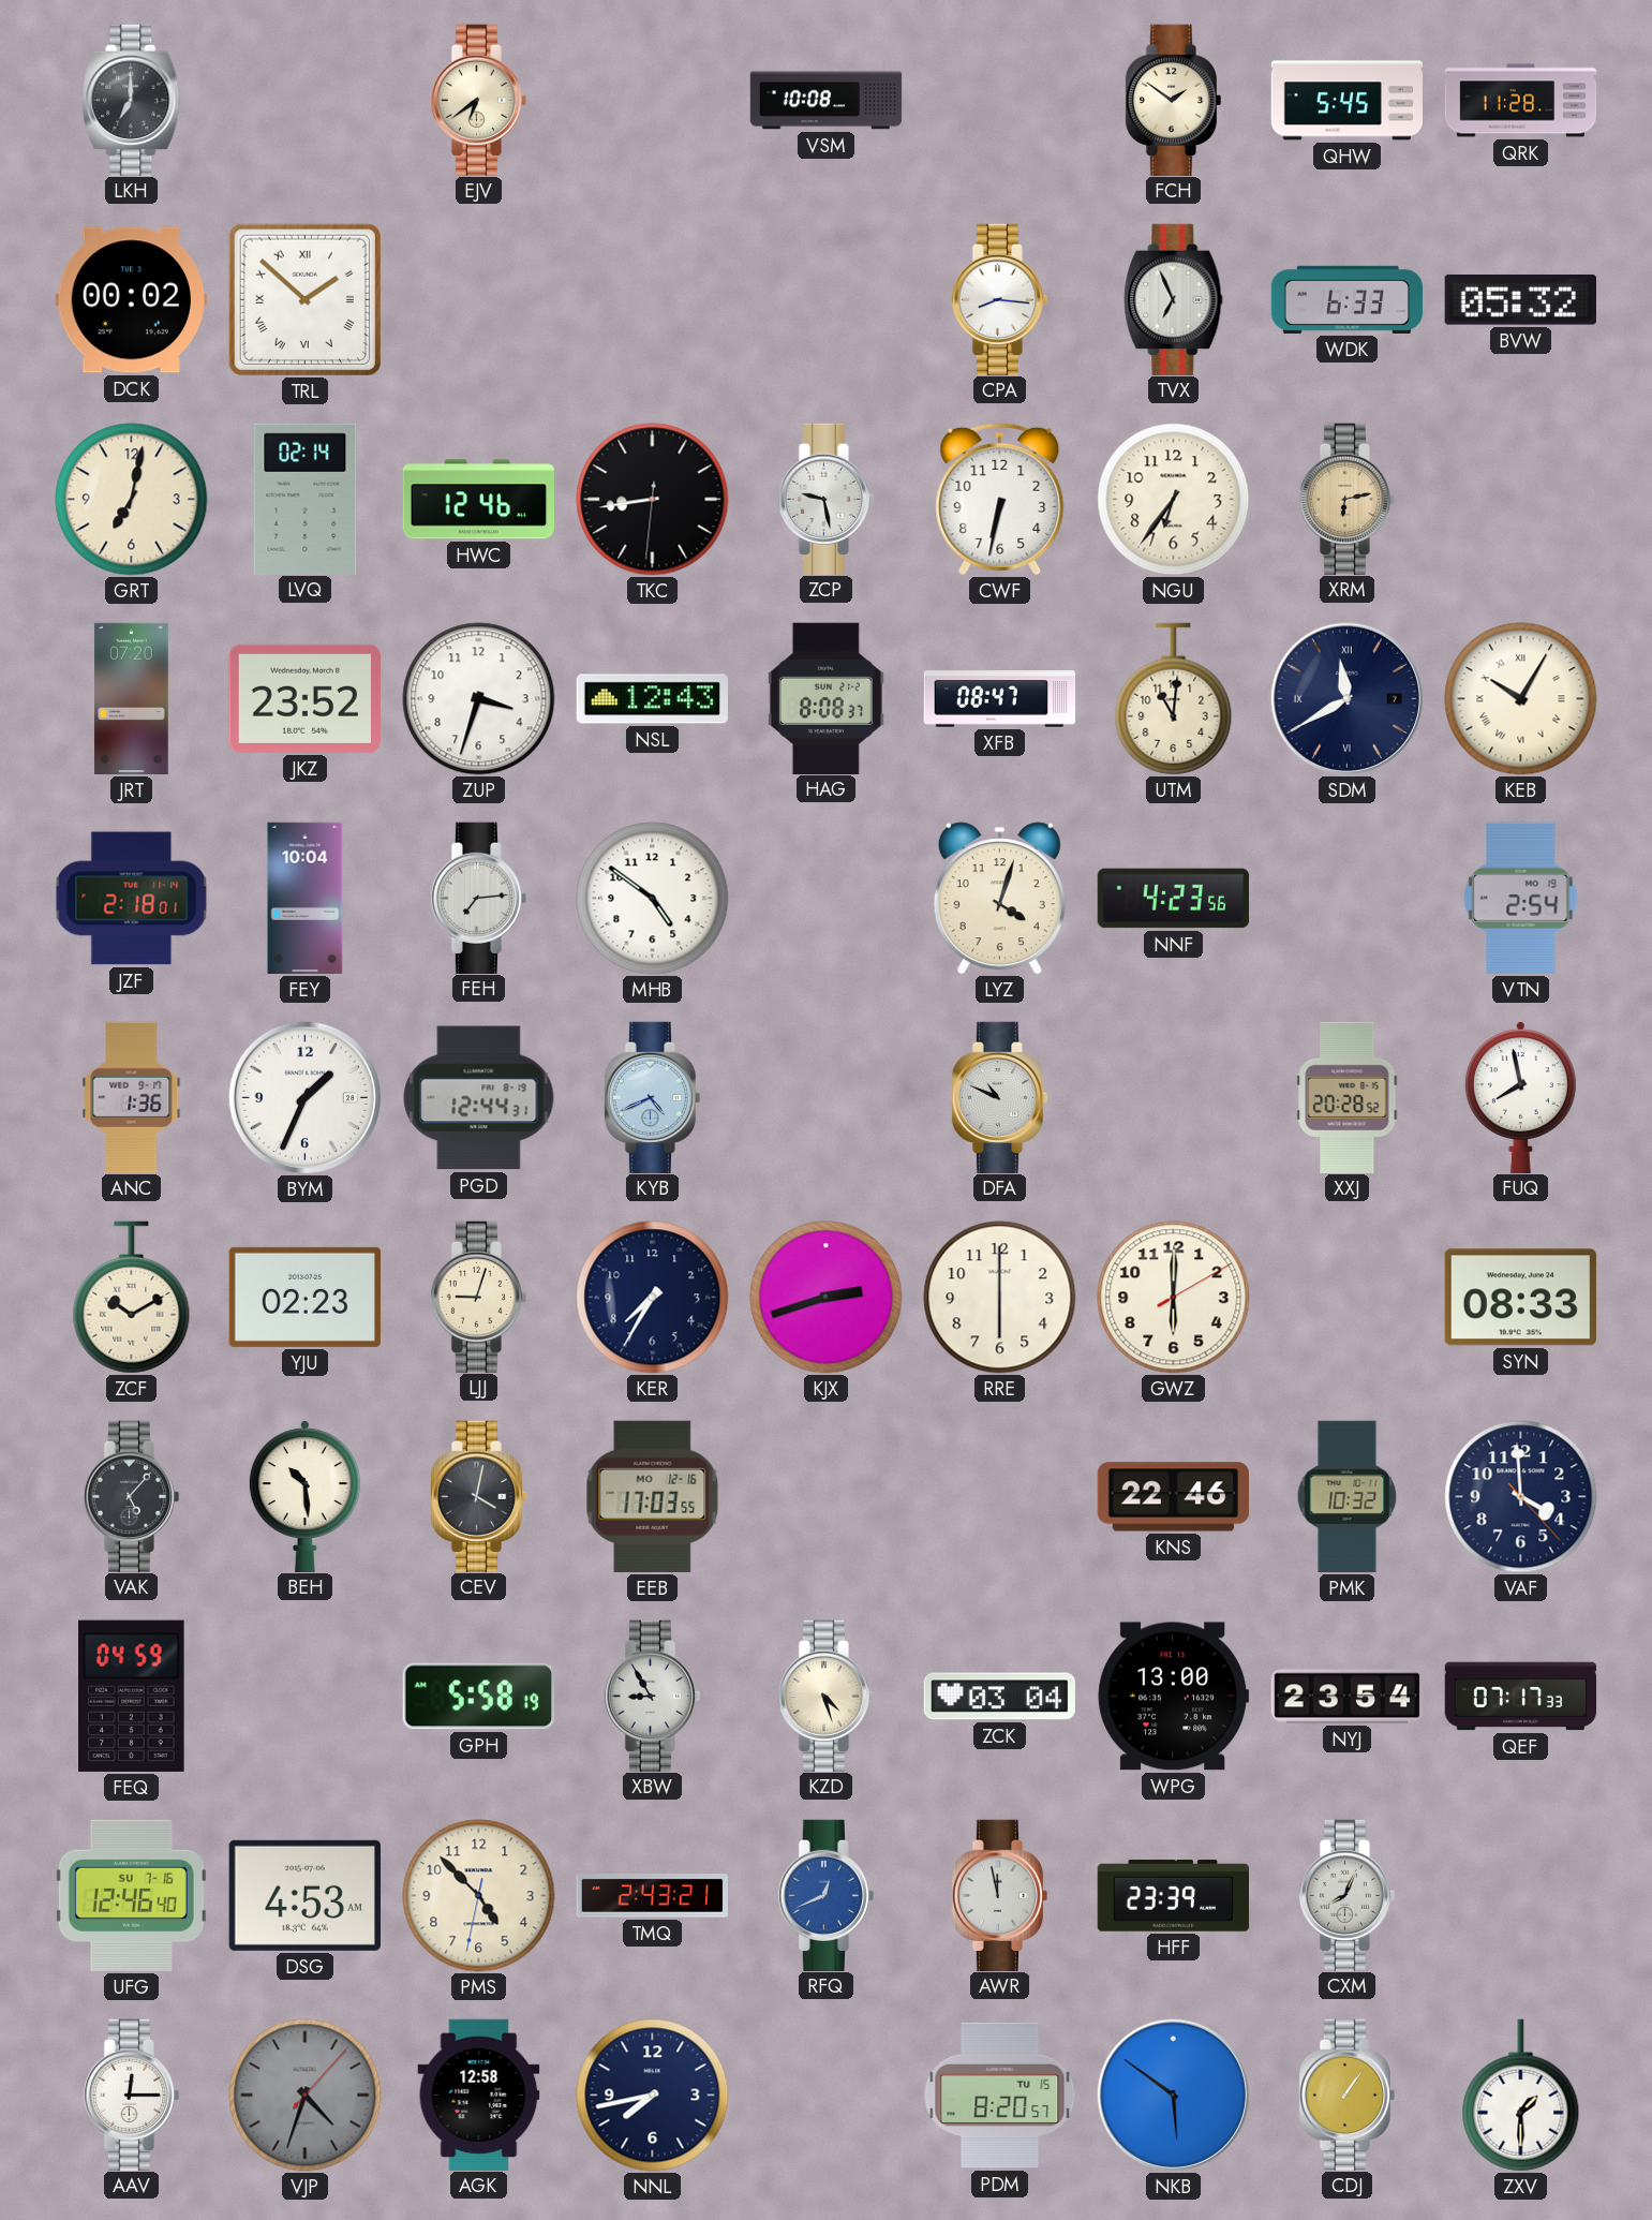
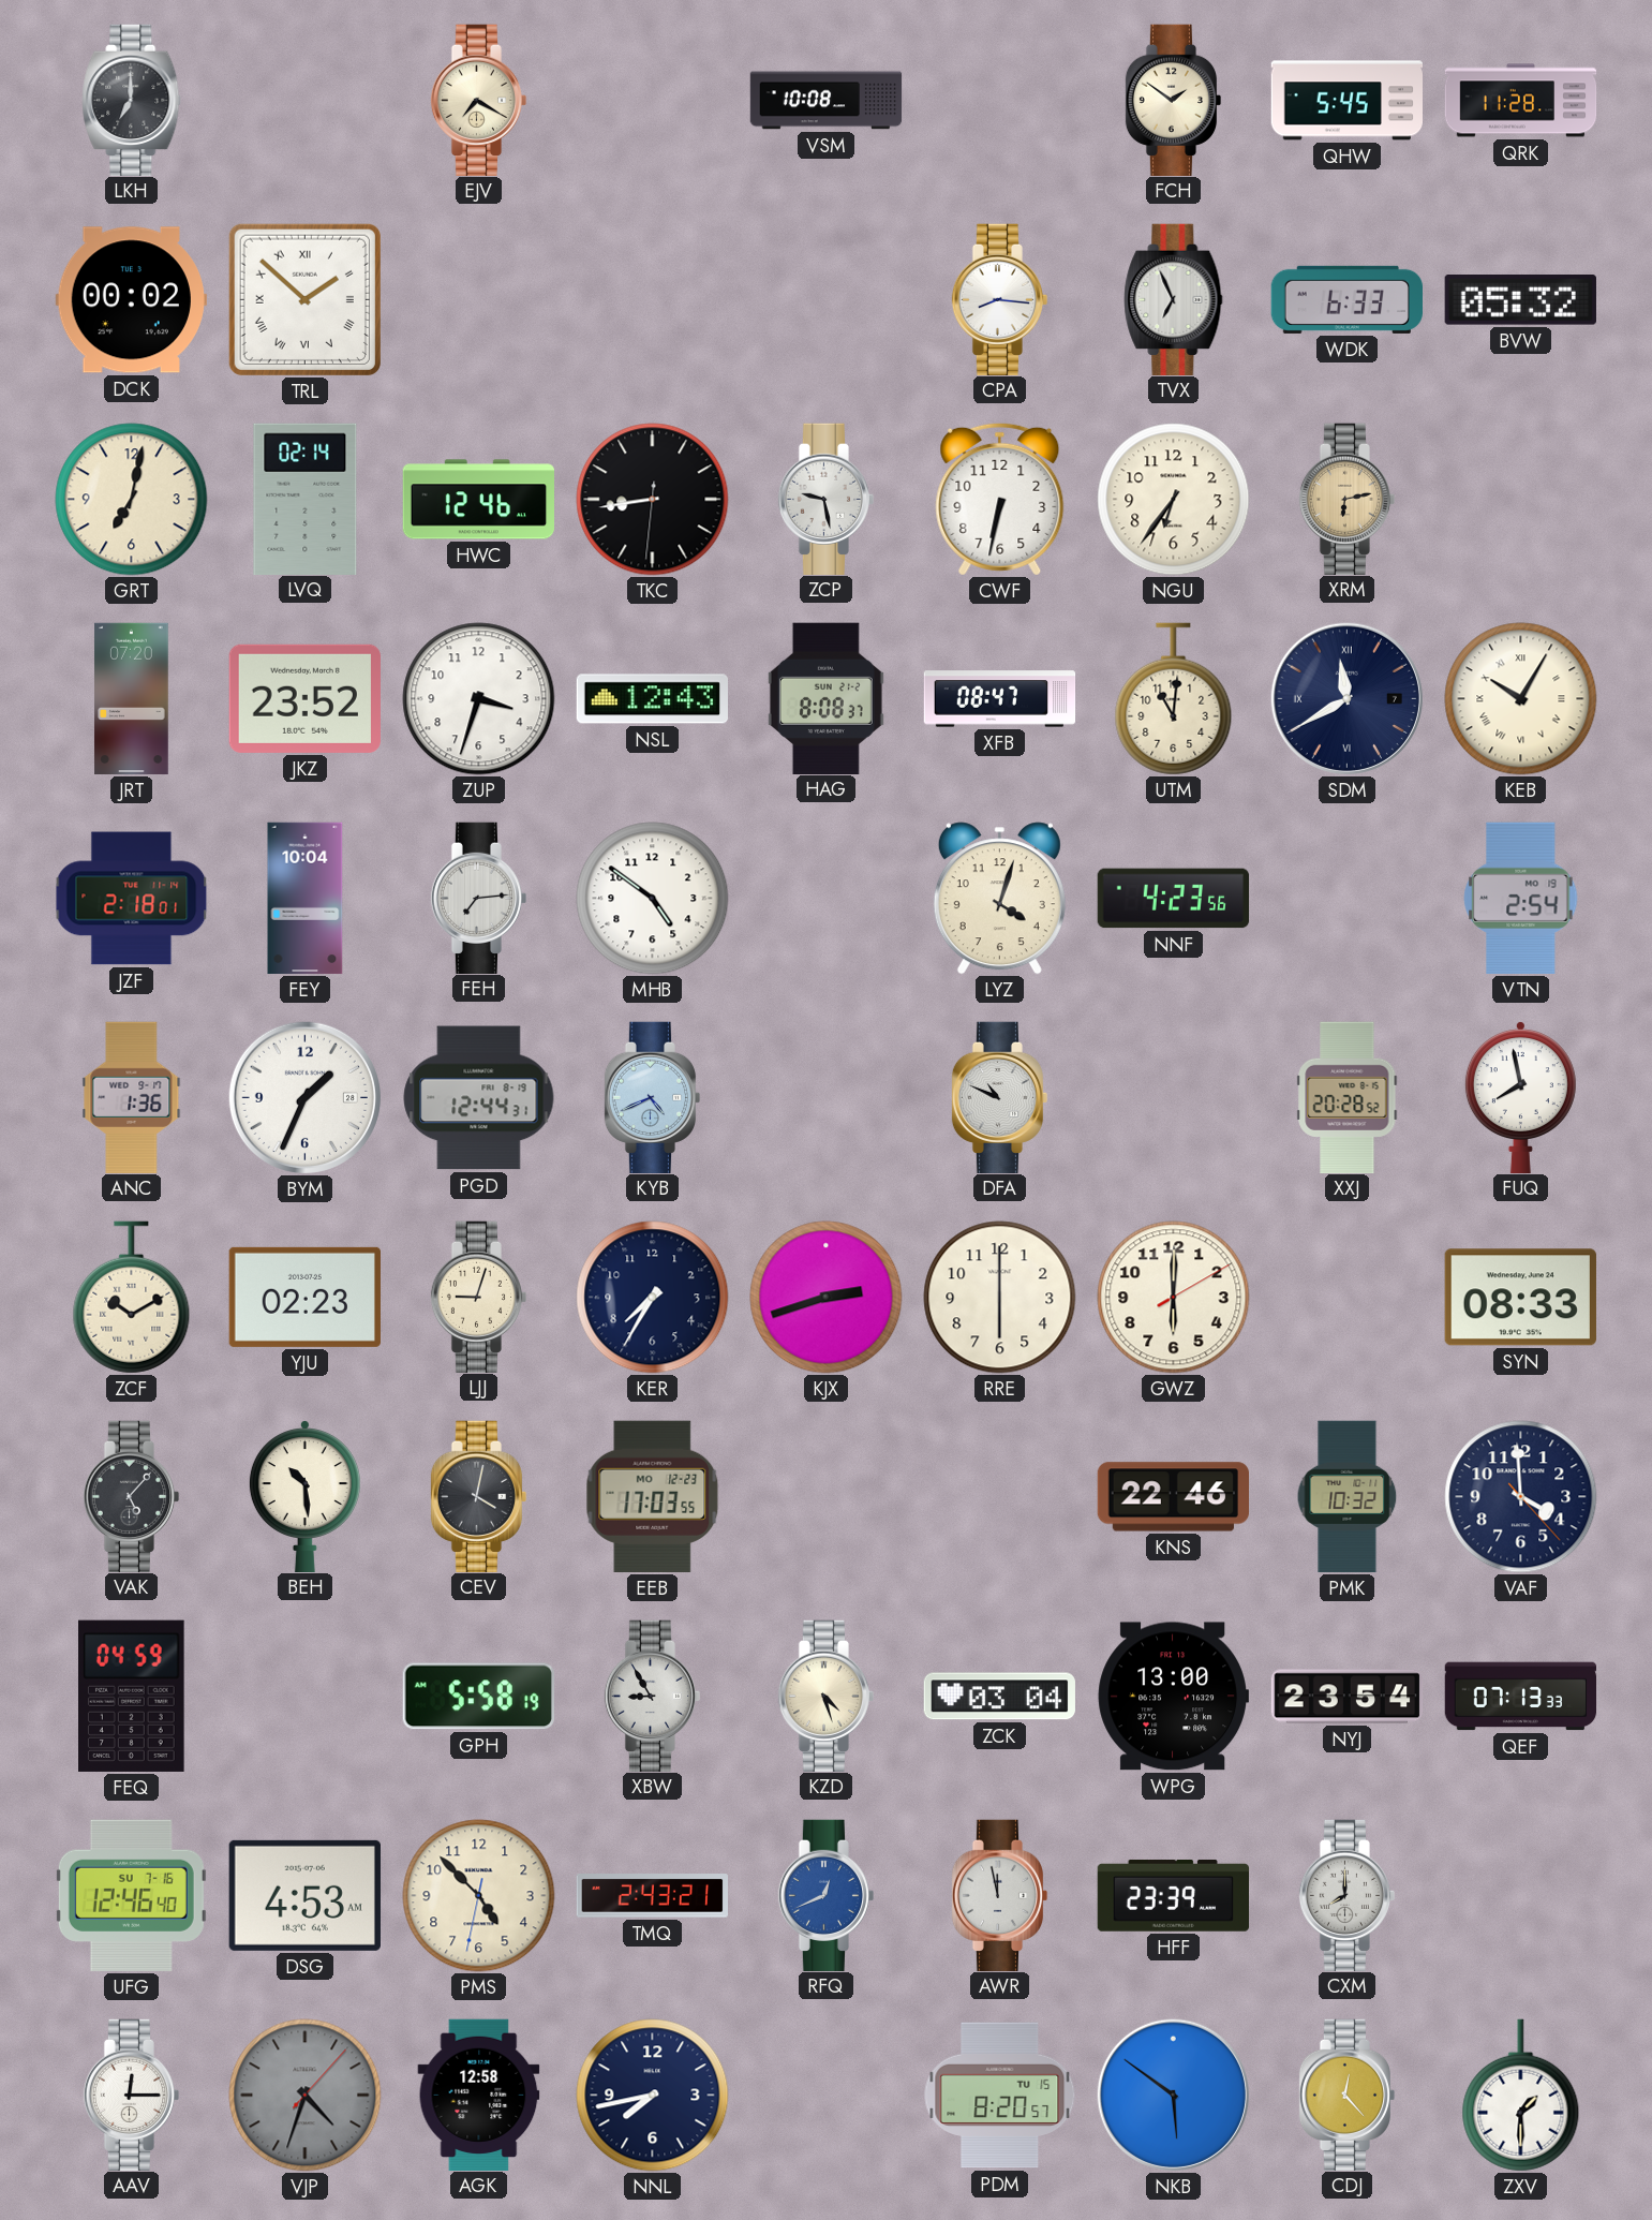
EJV: 6:39 -> 7:20 (479, 100)
EEB date: MO 12-16 -> MO 12-23 (653, 1496)
QEF: 07:17 -> 07:13 (1521, 1697)
CXM: 8:04 -> 8:00 (1348, 1895)
CDJ: 1:06 -> 12:23 (1348, 2095)
